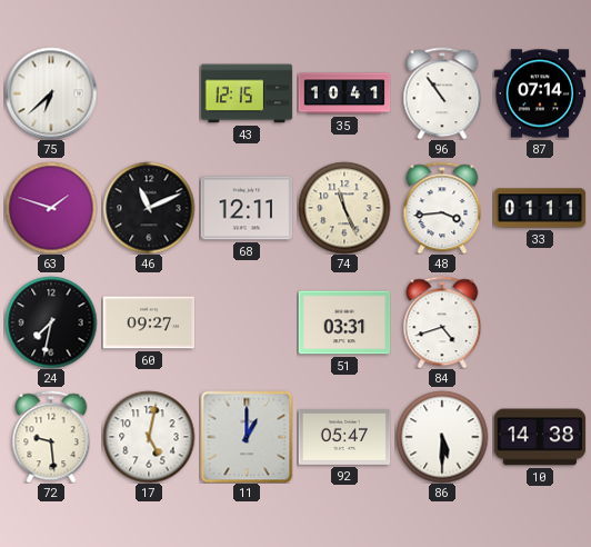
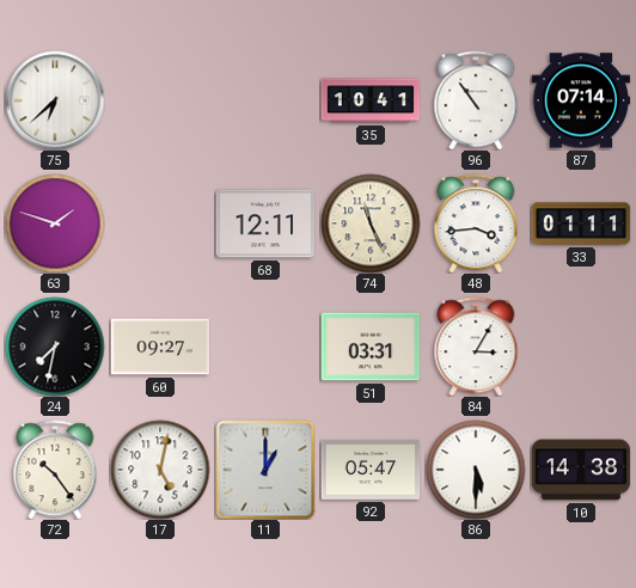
43: 12:15 -> none (247, 93)
46: 11:11 -> none (149, 208)
84: 4:42 -> 3:05 (476, 347)
72: 9:29 -> 10:24 (55, 470)
